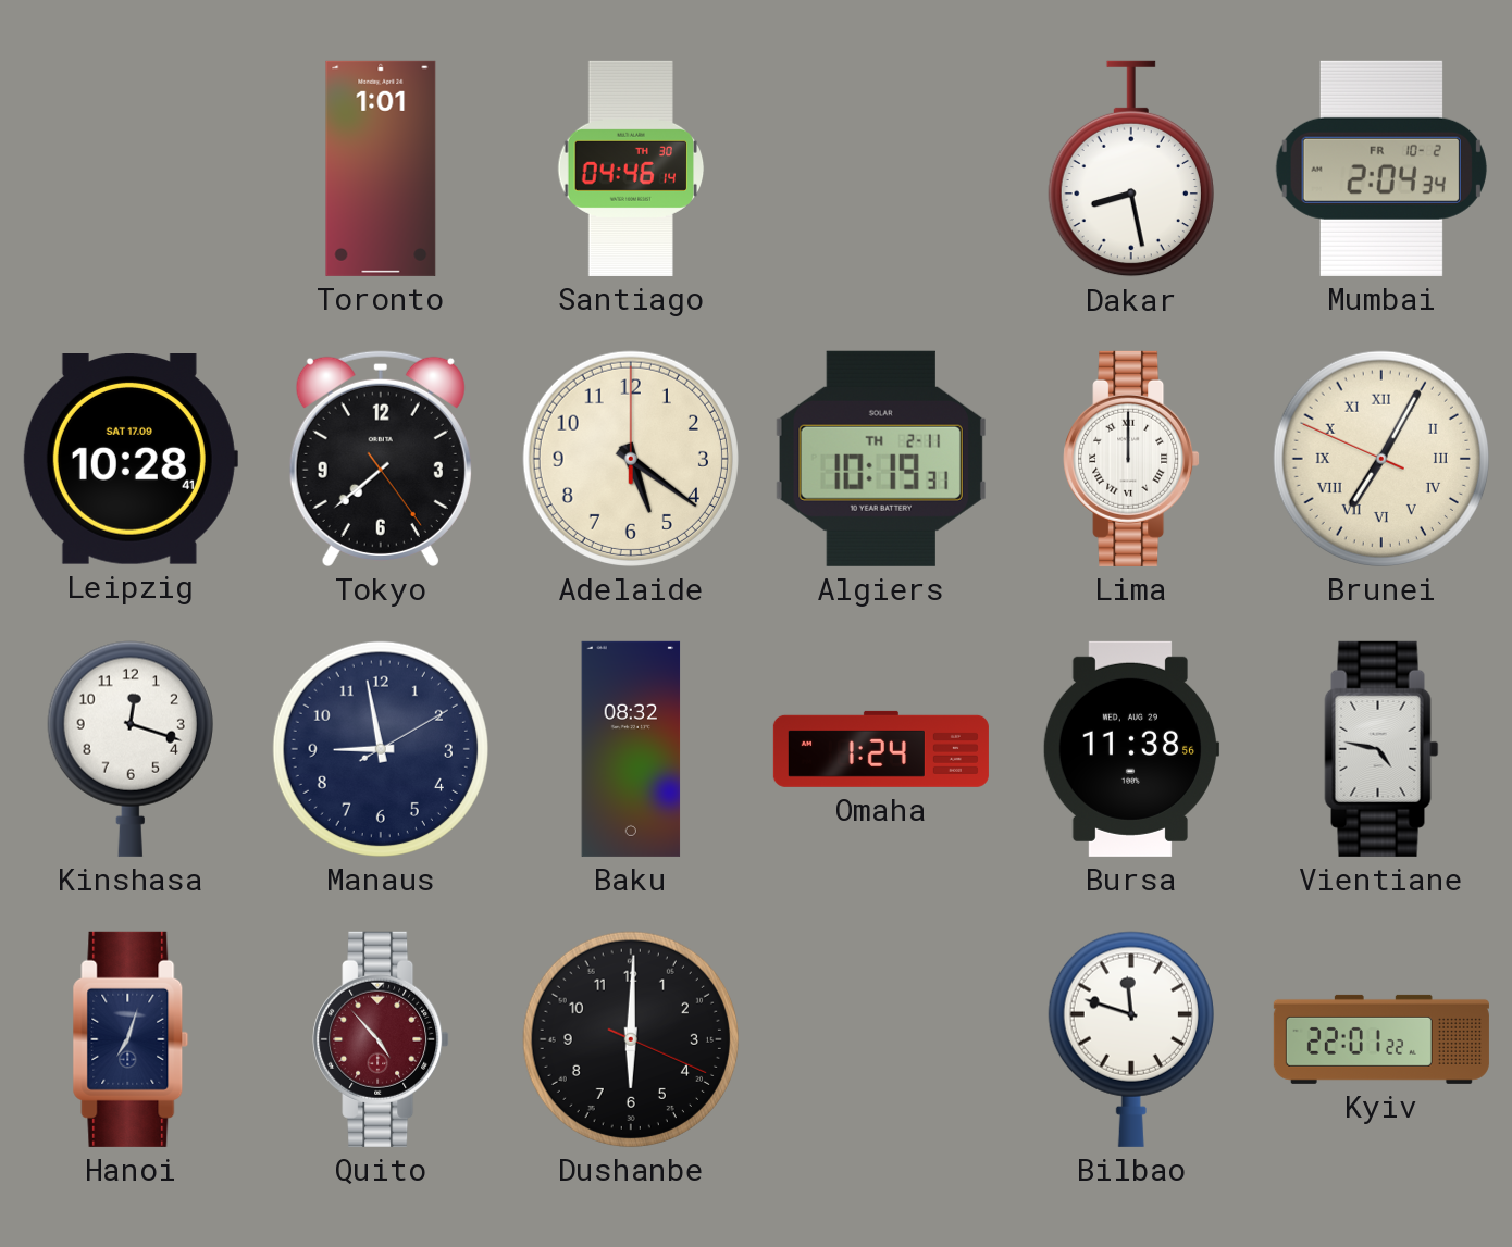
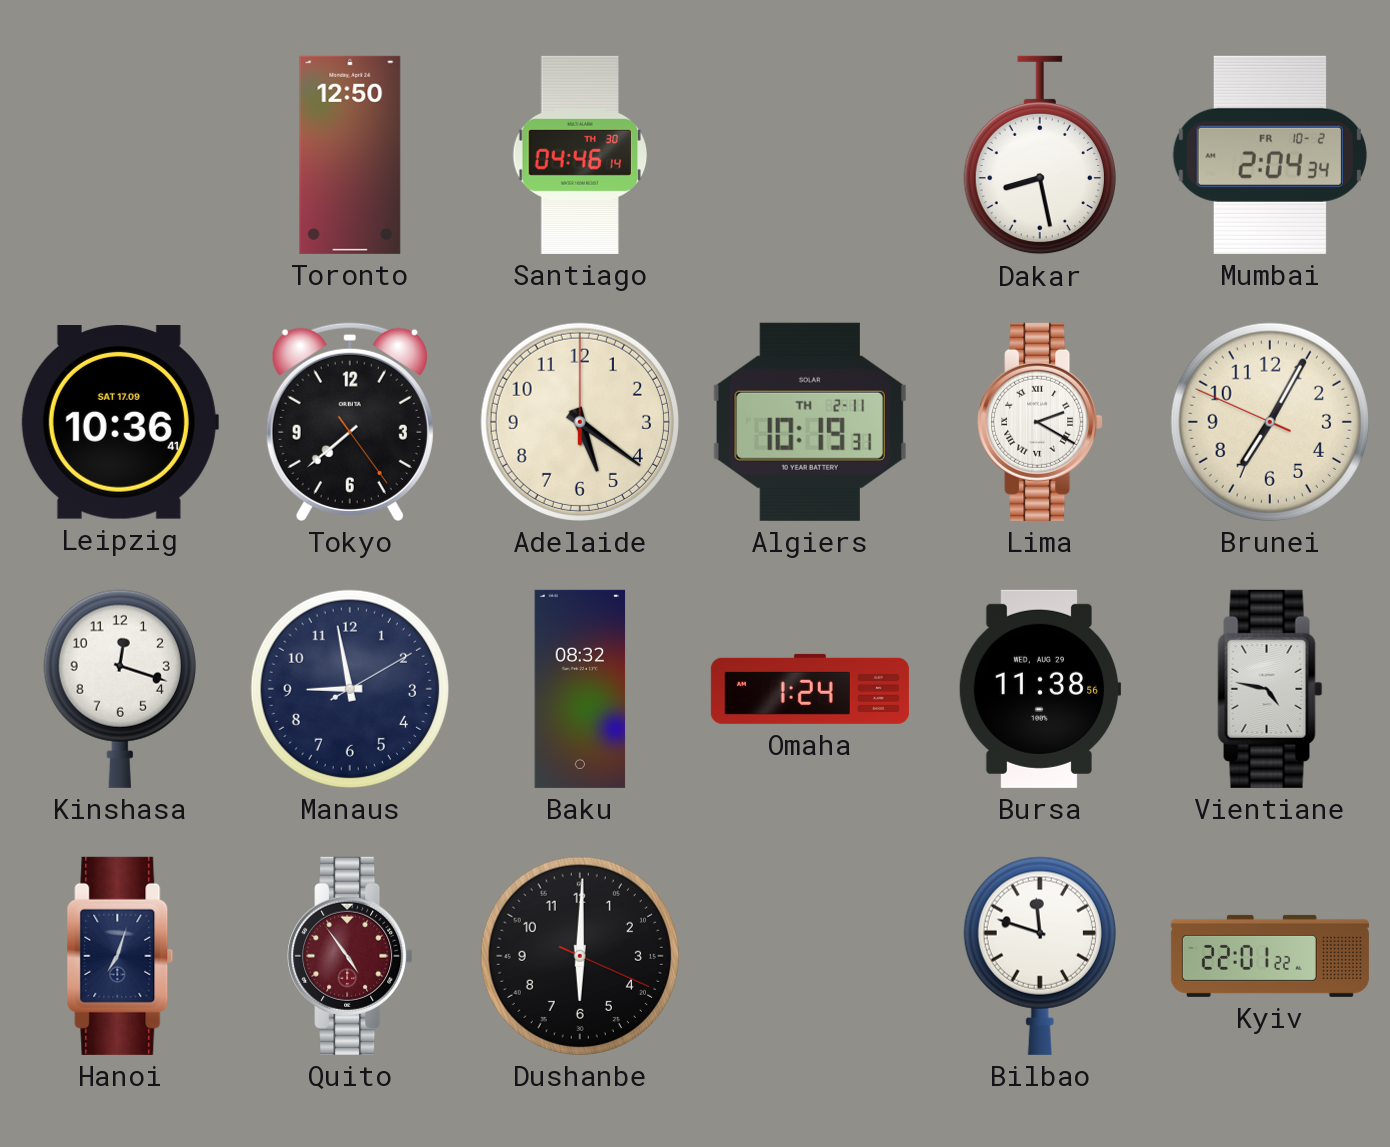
Toronto: 1:01 -> 12:50 (350, 155)
Leipzig: 10:28 -> 10:36 (120, 423)
Lima: 12:00 -> 2:20 (1040, 422)
Brunei numerals: Roman -> Arabic (1270, 422)
Quito: 4:53 -> 4:54 (350, 956)
